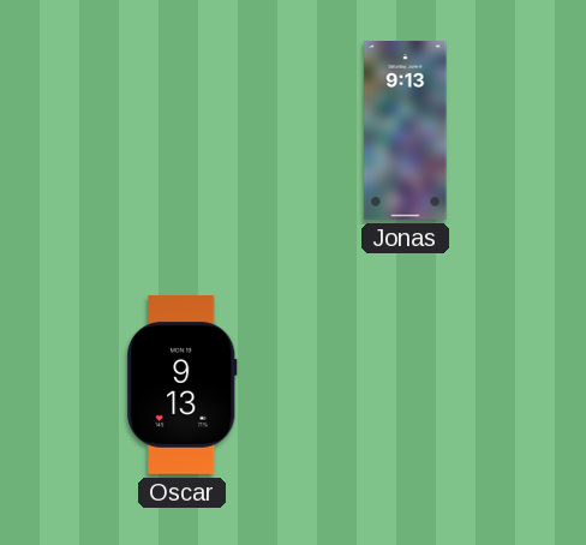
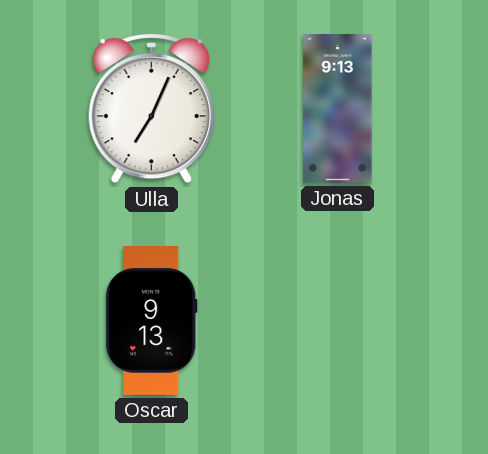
Ulla: none -> 7:04 (151, 108)
